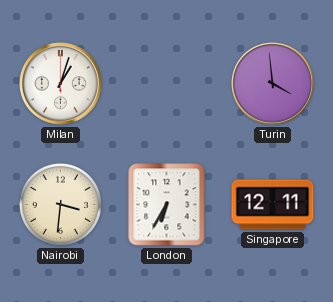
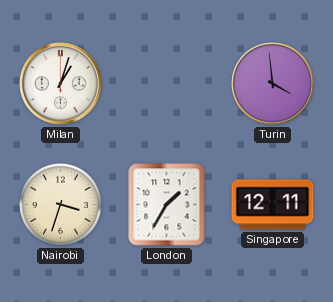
Nairobi: 3:31 -> 3:33 (60, 204)
London: 6:35 -> 1:35 (167, 205)
